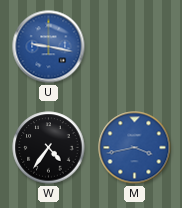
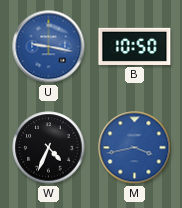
B: none -> 10:50 (135, 46)
W: 4:36 -> 4:34 (49, 148)
